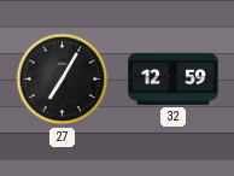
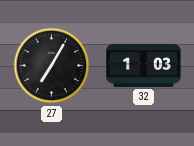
32: 12:59 -> 1:03 (144, 65)
